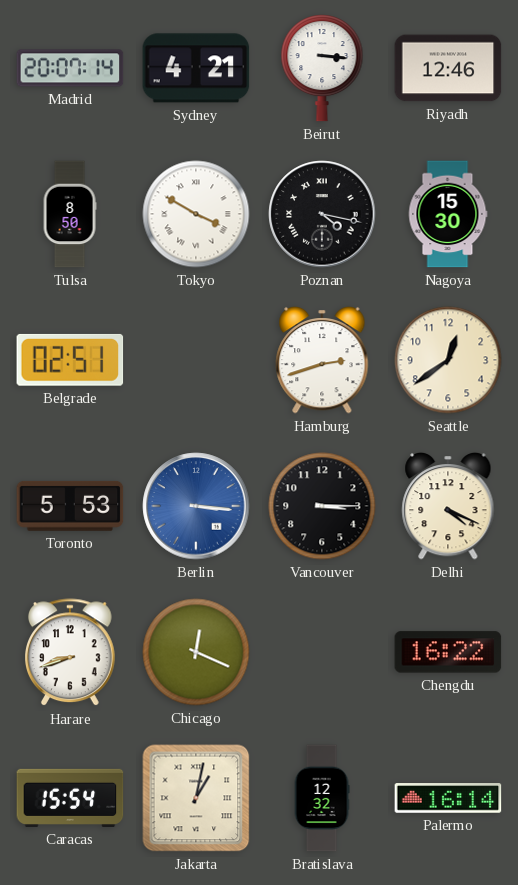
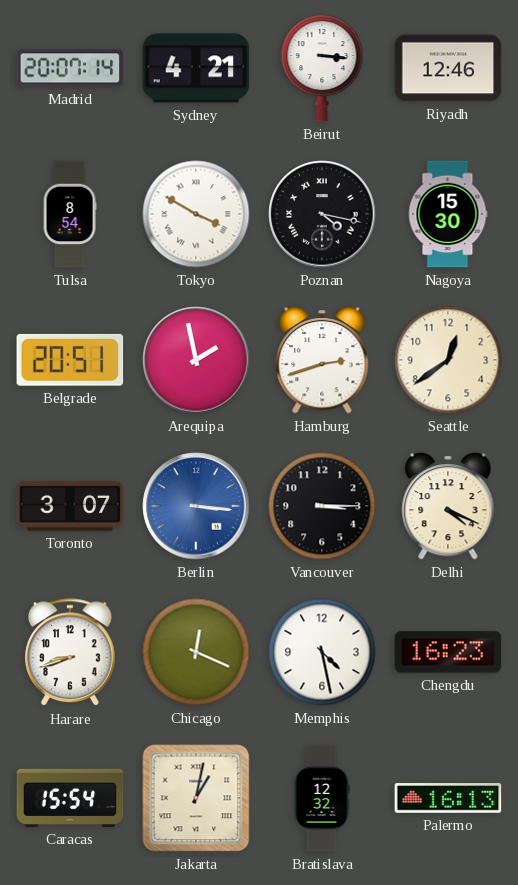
Tulsa: 8:50 -> 8:54 (70, 214)
Belgrade: 02:51 -> 20:51 (70, 360)
Arequipa: none -> 1:58 (196, 360)
Toronto: 5:53 -> 3:07 (70, 506)
Memphis: none -> 4:28 (322, 652)
Chengdu: 16:22 -> 16:23 (448, 652)
Palermo: 16:14 -> 16:13 (448, 798)
